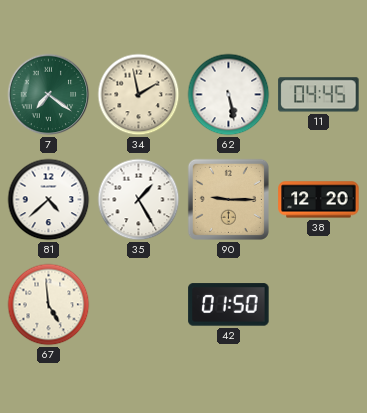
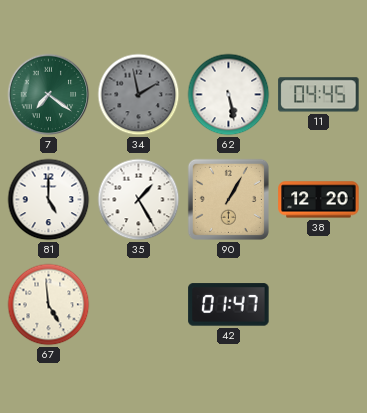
34 dial: cream -> grey (139, 95)
81: 4:38 -> 5:00 (49, 200)
90: 9:15 -> 1:05 (228, 199)
42: 01:50 -> 01:47 (229, 305)
